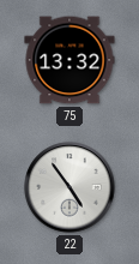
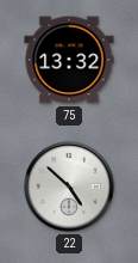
22: 4:54 -> 4:52 (69, 186)
